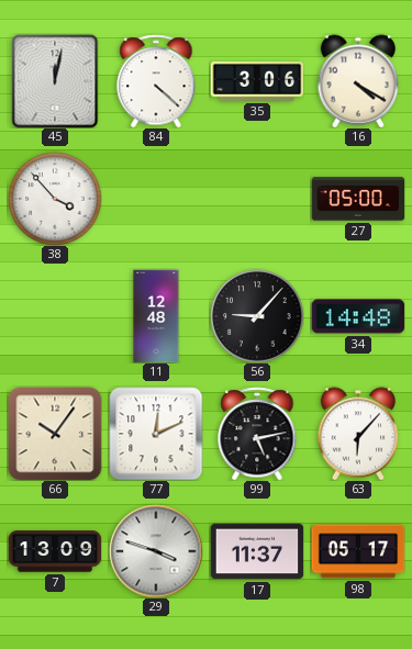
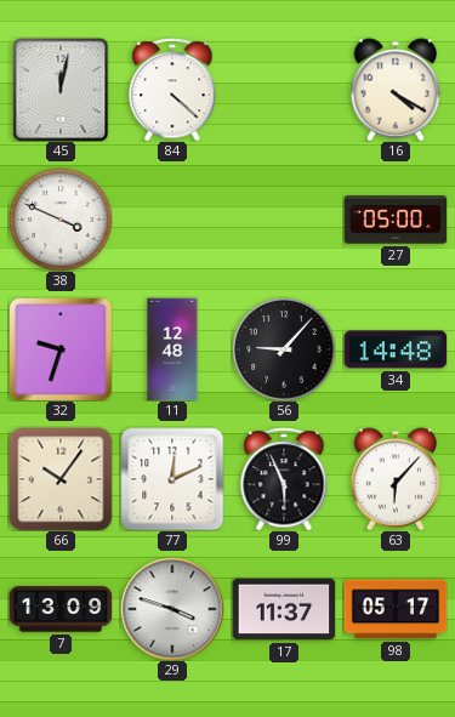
35: 3:06 -> none (257, 82)
38: 3:53 -> 3:49 (61, 220)
32: none -> 9:33 (61, 349)
99: 5:13 -> 5:56 (284, 479)
